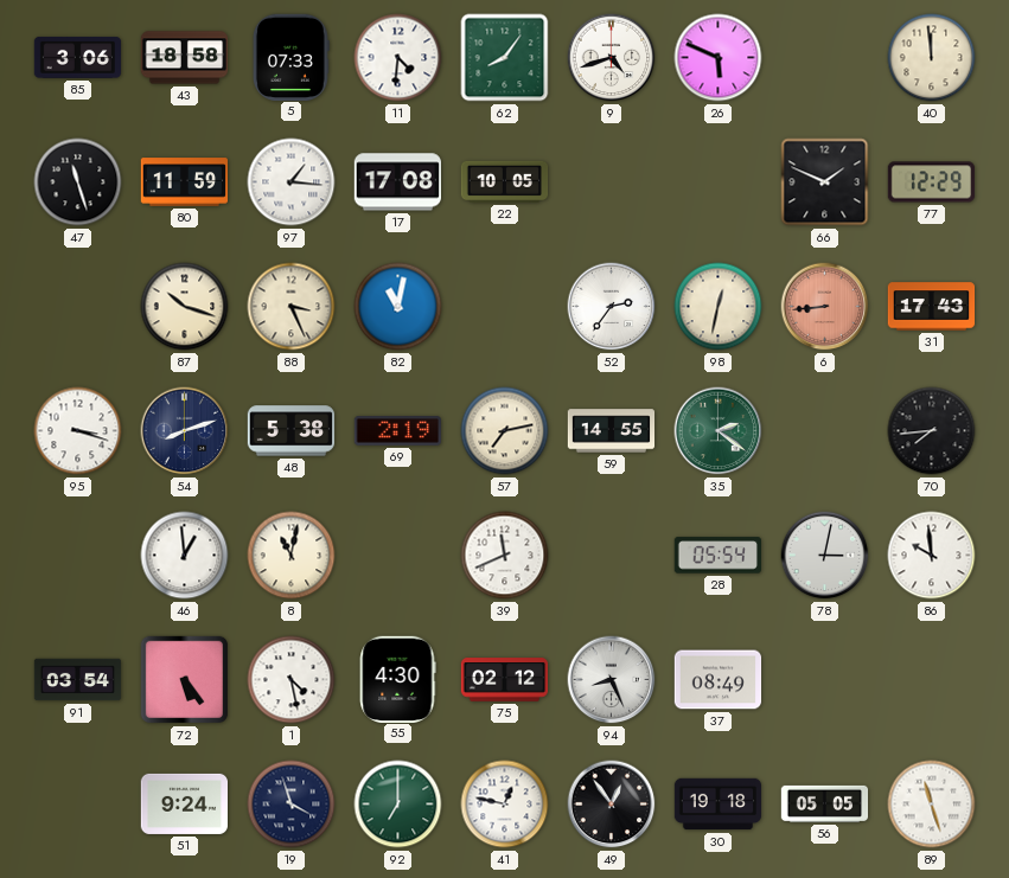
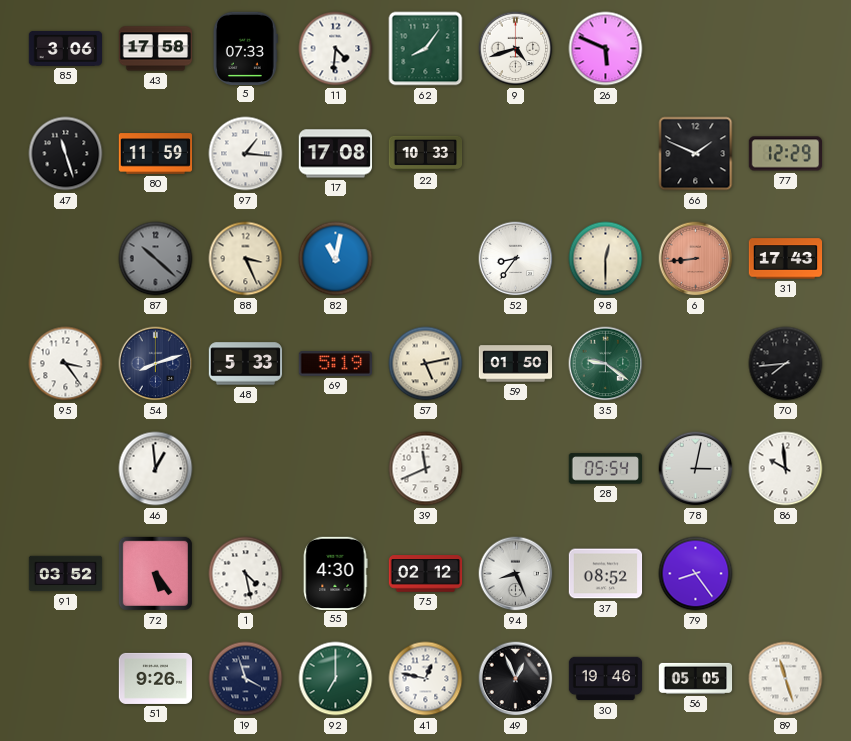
43: 18:58 -> 17:58 (156, 49)
40: 11:59 -> none (932, 58)
22: 10:05 -> 10:33 (426, 153)
87: 10:18 -> 10:22 (156, 259)
87 dial: cream -> grey (156, 259)
52: 2:36 -> 8:36 (516, 259)
98: 12:32 -> 12:30 (606, 259)
95: 3:18 -> 3:24 (66, 364)
48: 5:38 -> 5:33 (246, 364)
69: 2:19 -> 5:19 (336, 364)
57: 7:13 -> 5:13 (426, 364)
59: 14:55 -> 01:50 (516, 364)
35: 2:21 -> 9:21 (606, 364)
8: 11:02 -> none (292, 556)
91: 03:54 -> 03:52 (66, 574)
37: 08:49 -> 08:52 (606, 574)
79: none -> 8:24 (696, 574)
51: 9:24 -> 9:26 (156, 678)
49: 12:54 -> 12:56 (516, 679)
30: 19:18 -> 19:46 (606, 679)
